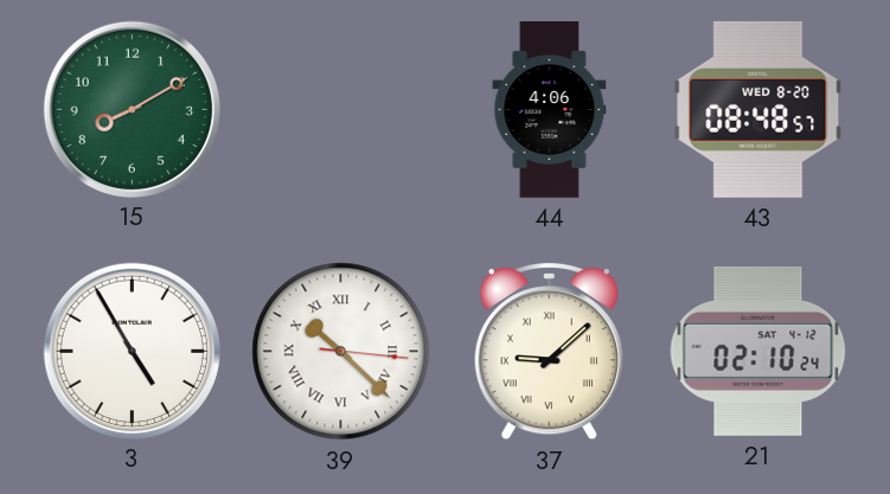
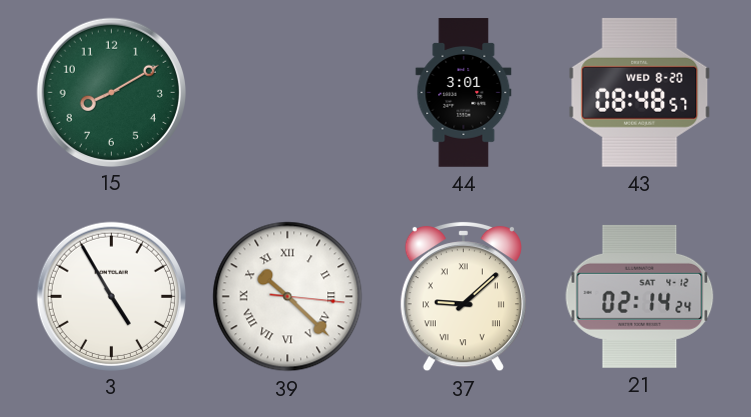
44: 4:06 -> 3:01 (464, 93)
21: 02:10 -> 02:14 (640, 296)
